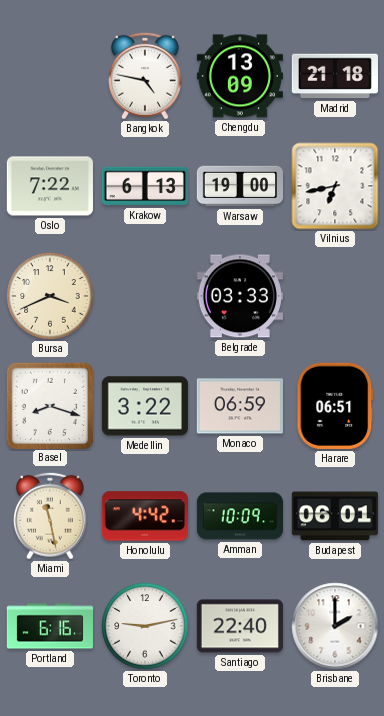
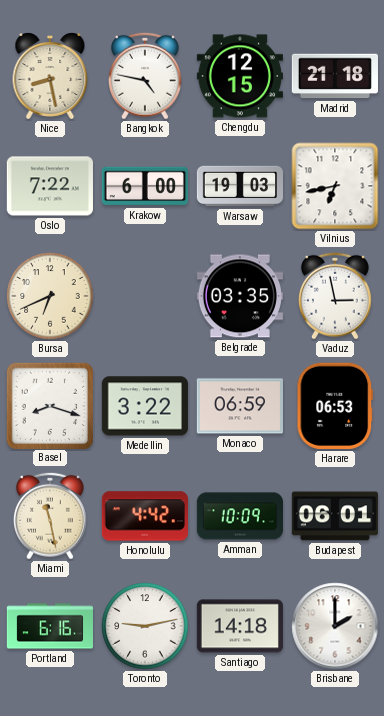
Nice: none -> 8:28 (50, 76)
Chengdu: 13:09 -> 12:15 (240, 76)
Krakow: 6:13 -> 6:00 (144, 186)
Warsaw: 19:00 -> 19:03 (239, 186)
Bursa: 3:41 -> 6:41 (50, 296)
Belgrade: 03:33 -> 03:35 (240, 296)
Vaduz: none -> 2:58 (335, 296)
Harare: 06:51 -> 06:53 (335, 406)
Santiago: 22:40 -> 14:18 (239, 626)
